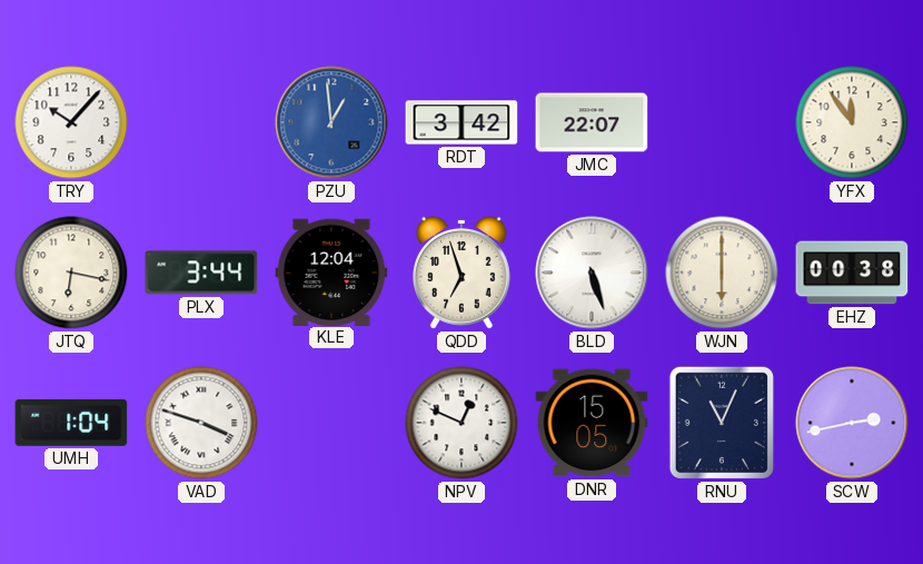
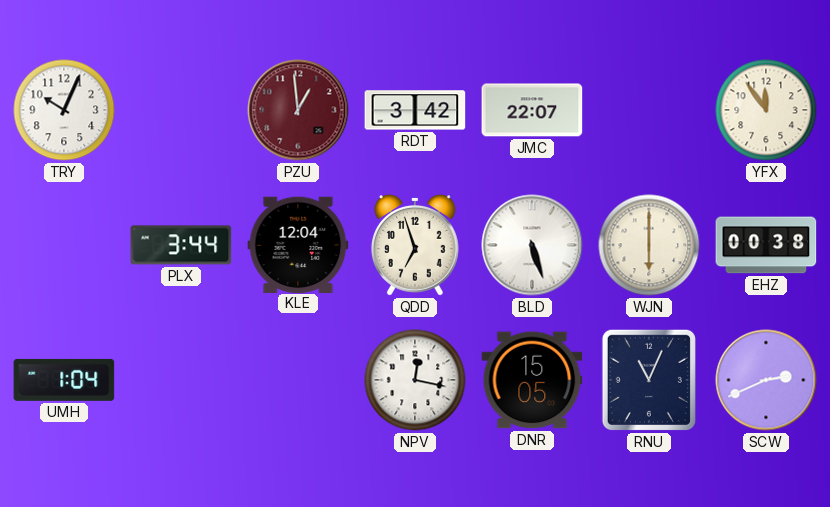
TRY: 10:07 -> 10:04 (64, 110)
PZU dial: blue -> burgundy (298, 110)
JTQ: 6:17 -> none (71, 273)
VAD: 3:48 -> none (201, 423)
NPV: 12:49 -> 12:17 (415, 380)
SCW: 2:43 -> 2:41 (766, 380)
